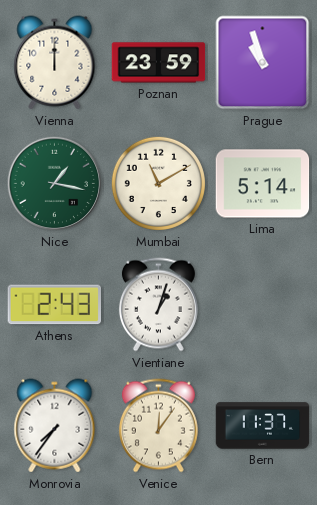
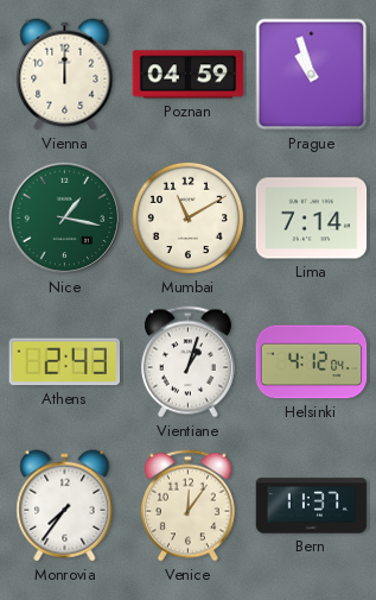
Poznan: 23:59 -> 04:59 (189, 75)
Lima: 5:14 -> 7:14 (312, 219)
Helsinki: none -> 4:12 (312, 362)
